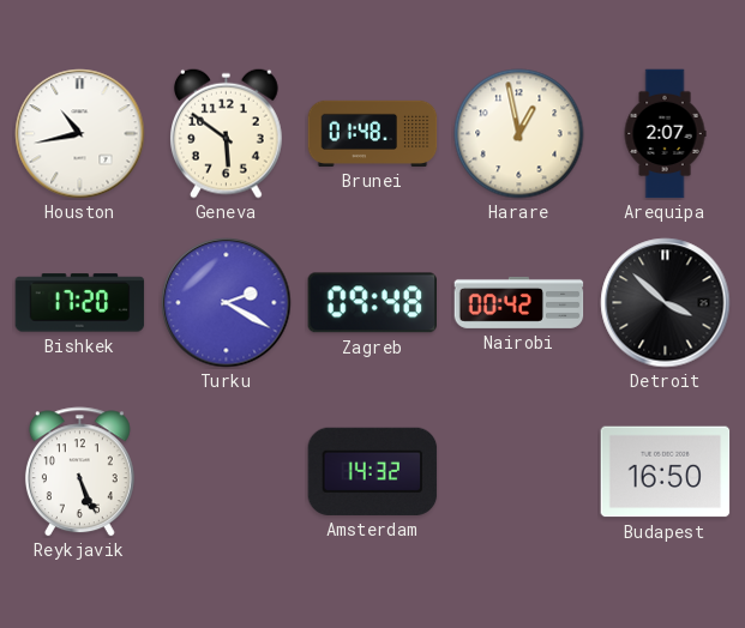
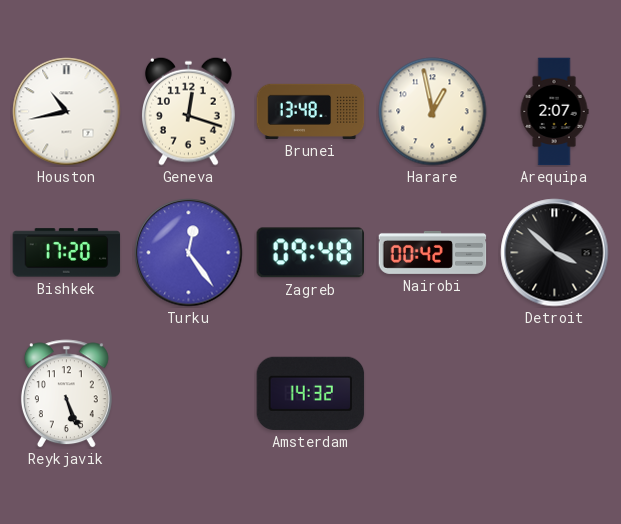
Geneva: 5:51 -> 12:18 (189, 111)
Brunei: 01:48 -> 13:48 (311, 111)
Turku: 2:20 -> 12:24 (189, 253)
Budapest: 16:50 -> none (666, 472)
